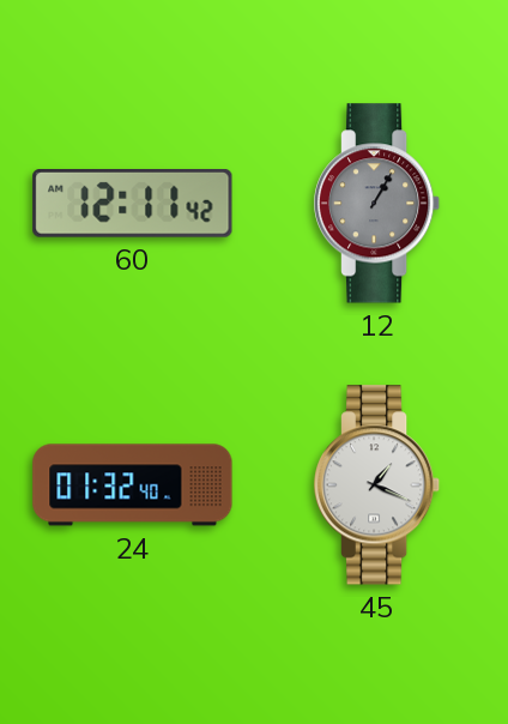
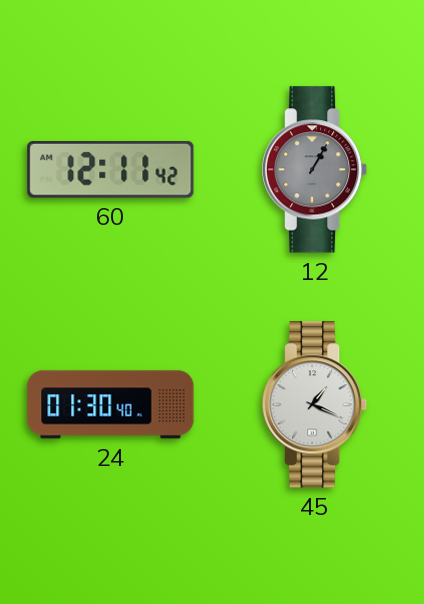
24: 01:32 -> 01:30 (111, 405)
